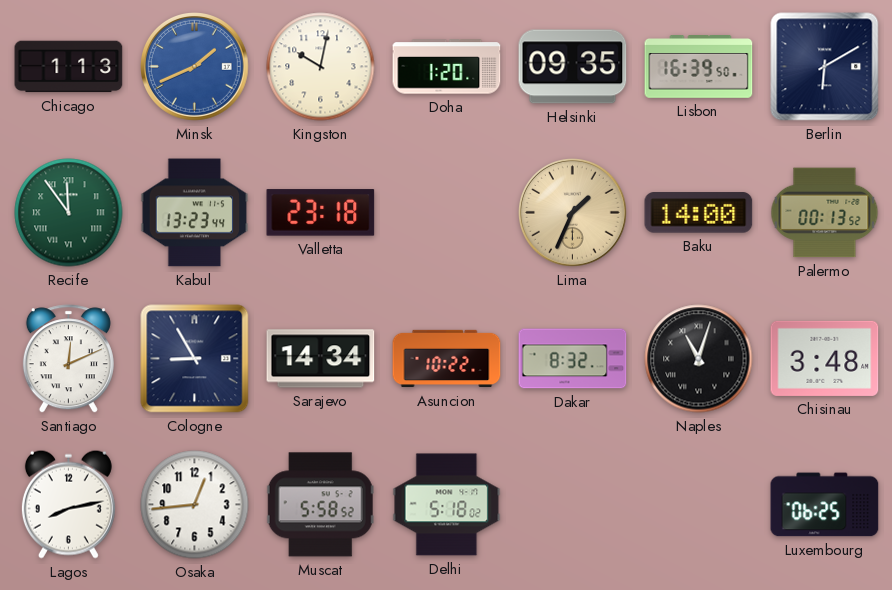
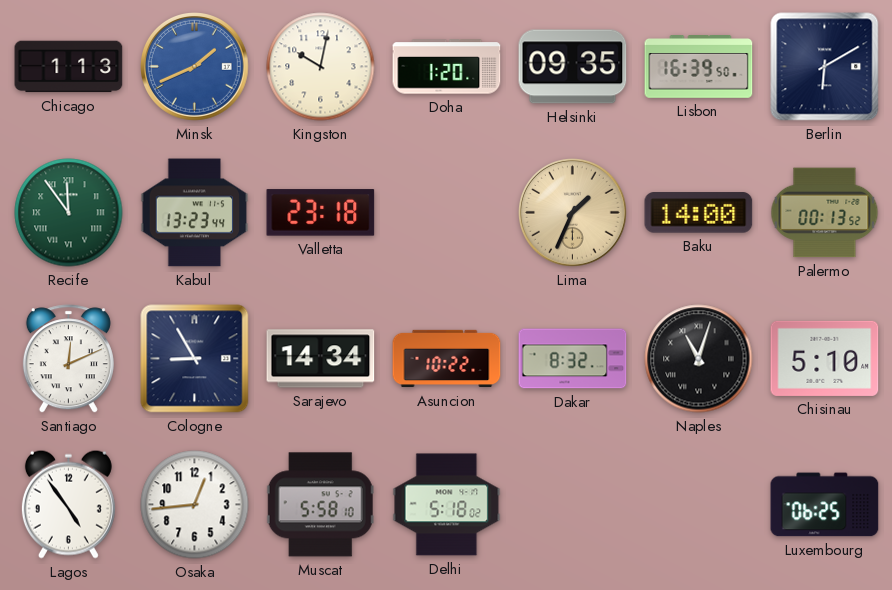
Chisinau: 3:48 -> 5:10 (825, 358)
Lagos: 8:13 -> 4:54 (68, 504)
Muscat: 5:58:52 -> 5:58:10 (320, 505)
